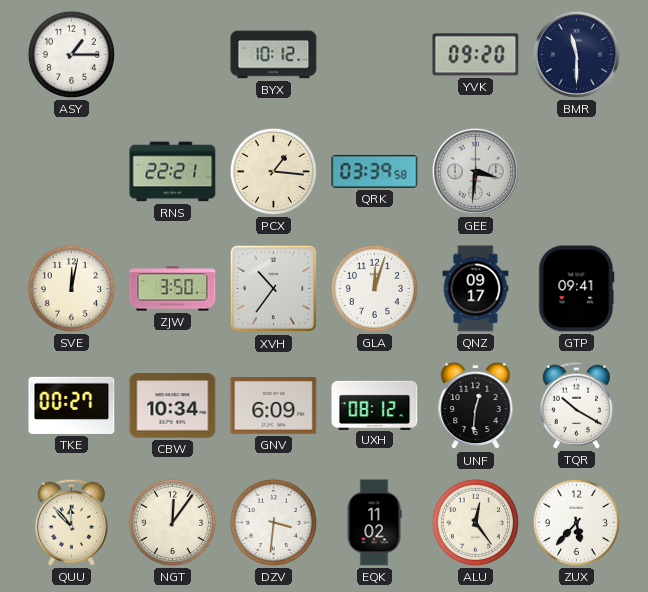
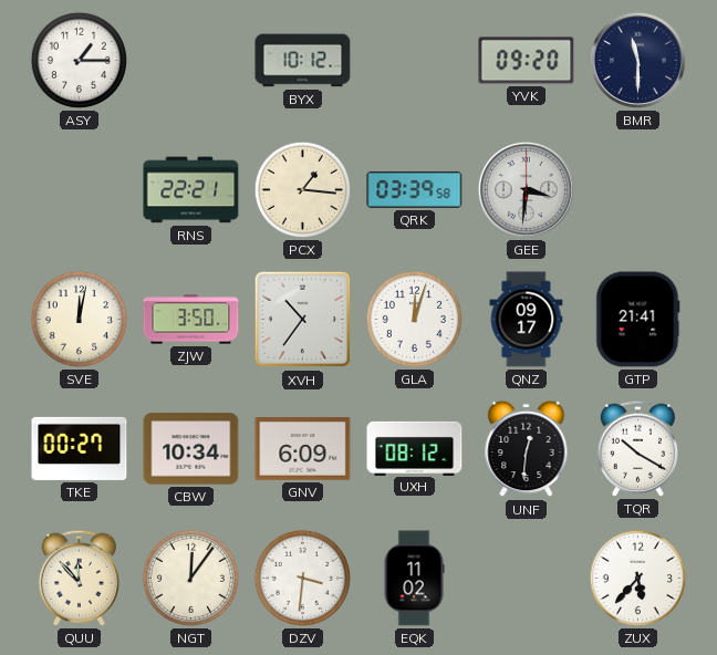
GTP: 09:41 -> 21:41 (638, 320)
ALU: 12:24 -> none (475, 522)
